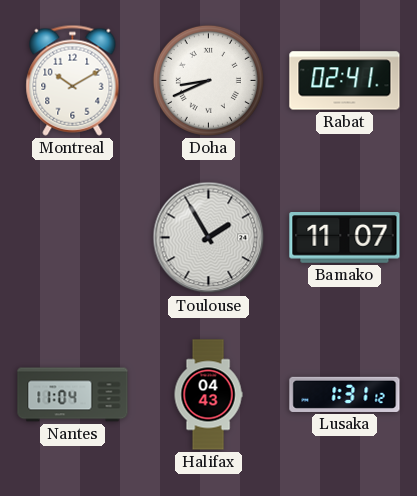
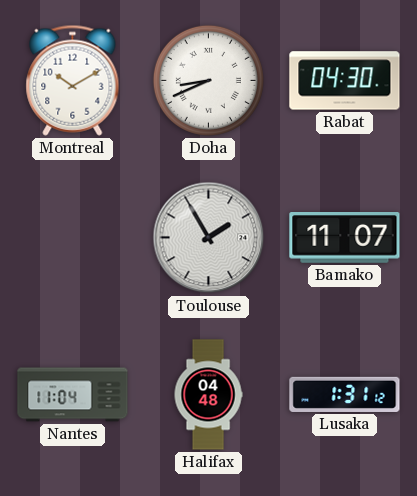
Rabat: 02:41 -> 04:30 (345, 81)
Halifax: 04:43 -> 04:48 (208, 395)
